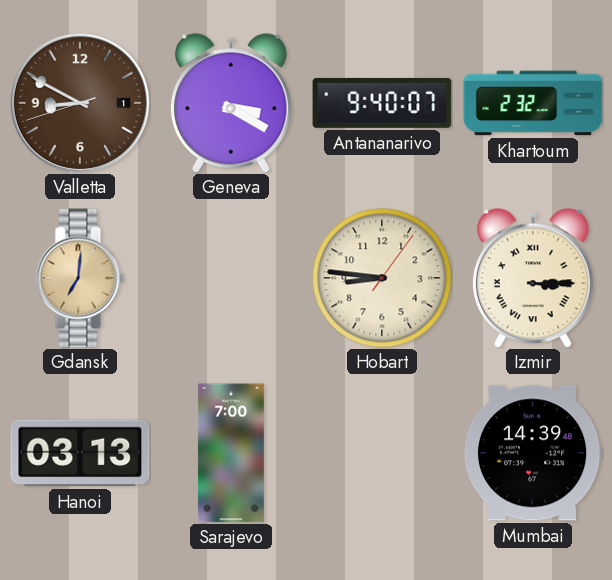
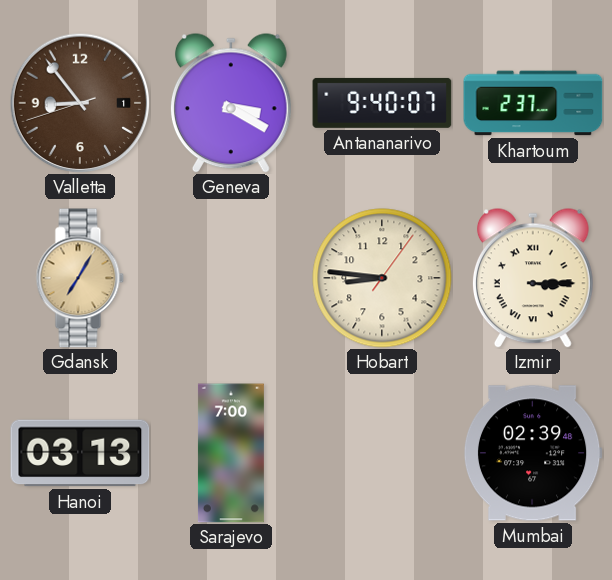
Valletta: 8:49 -> 8:53 (80, 103)
Khartoum: 2:32 -> 2:37 (533, 103)
Gdansk: 7:01 -> 7:05 (80, 278)
Mumbai: 14:39 -> 02:39 (533, 453)
